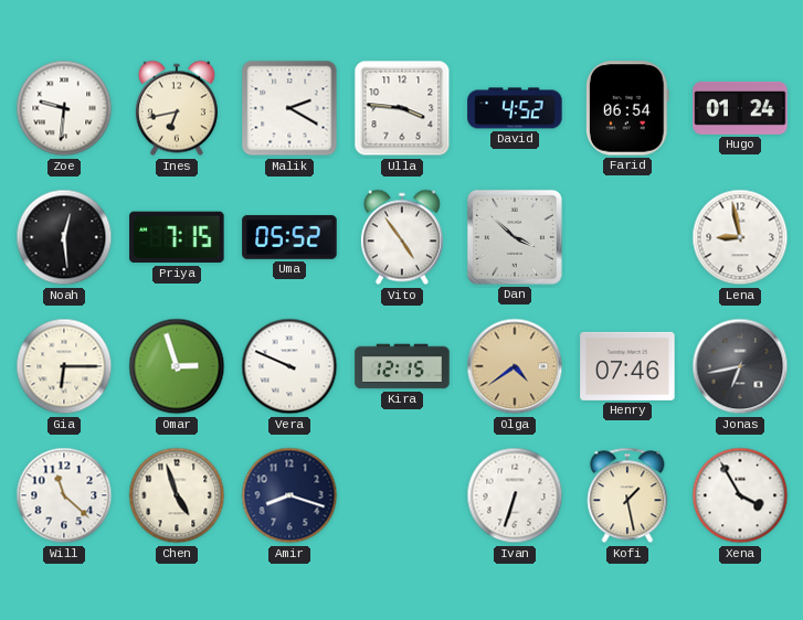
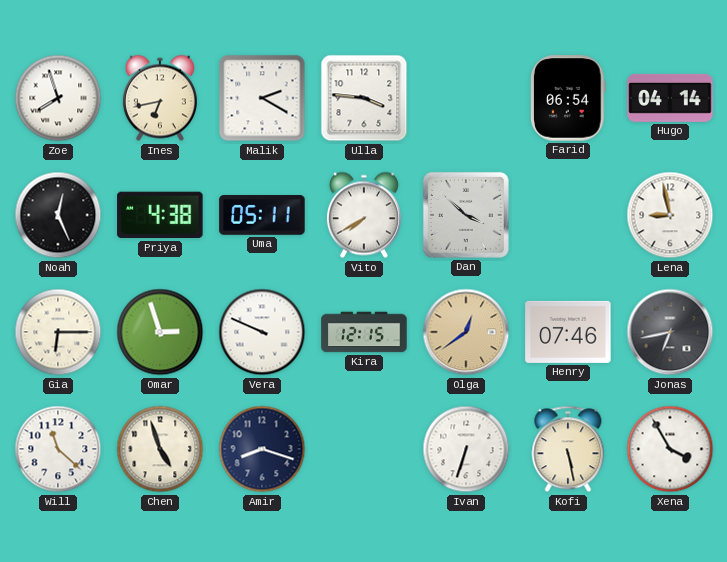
Zoe: 9:31 -> 7:57 (58, 98)
David: 4:52 -> none (515, 108)
Hugo: 01:24 -> 04:14 (670, 98)
Noah: 12:29 -> 12:26 (58, 215)
Priya: 7:15 -> 4:38 (160, 215)
Uma: 05:52 -> 05:11 (262, 215)
Vito: 4:54 -> 7:40 (364, 215)
Olga: 4:39 -> 12:39 (466, 332)
Kofi: 1:28 -> 5:28 (568, 449)
